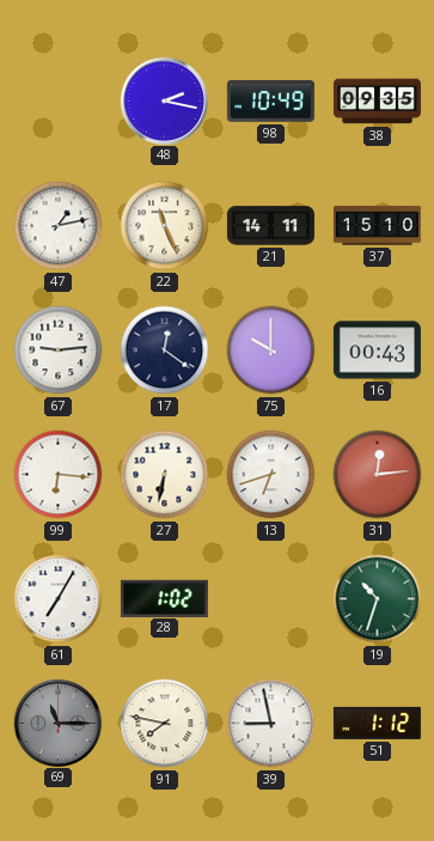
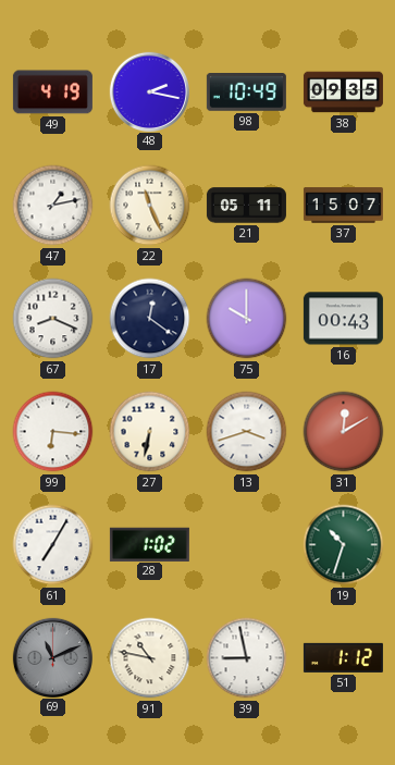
49: none -> 4:19 (52, 92)
21: 14:11 -> 05:11 (246, 206)
37: 15:10 -> 15:07 (343, 206)
67: 9:14 -> 8:19 (53, 319)
13: 6:42 -> 3:42 (247, 432)
31: 12:14 -> 12:10 (344, 432)
69: 11:15 -> 11:11 (52, 657)
91: 7:47 -> 10:47 (150, 658)
